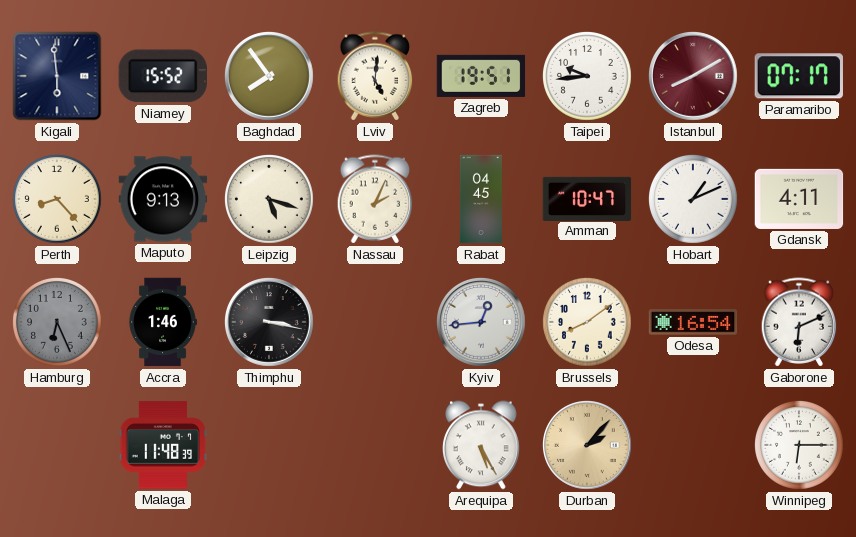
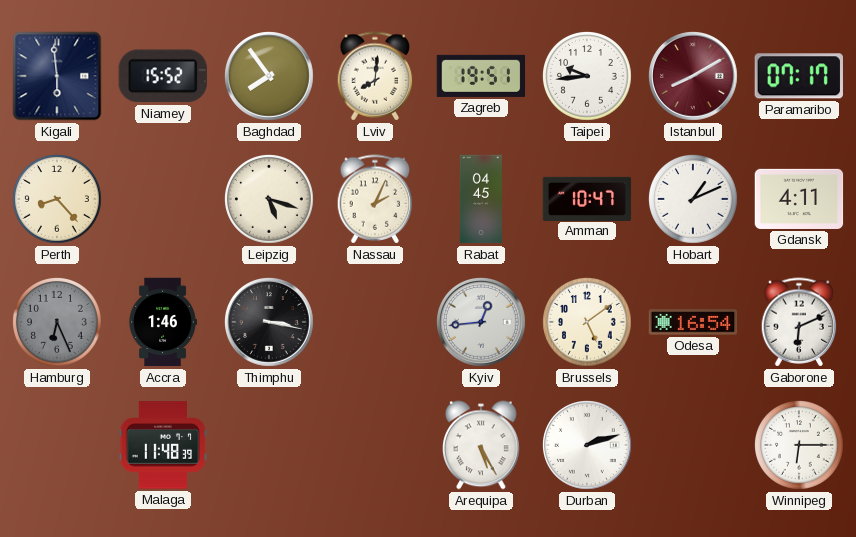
Lviv: 5:01 -> 8:01 (375, 76)
Maputo: 9:13 -> none (163, 199)
Brussels: 8:09 -> 5:09 (588, 323)
Durban: 2:07 -> 2:12 (588, 446)
Durban dial: champagne -> white (588, 446)
